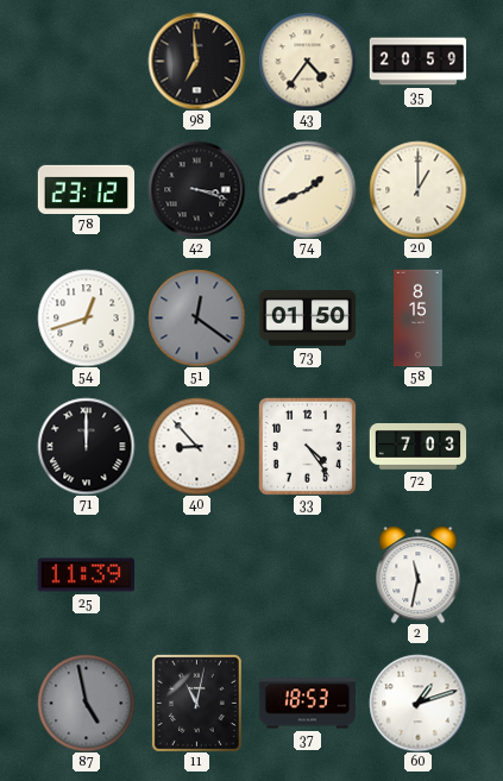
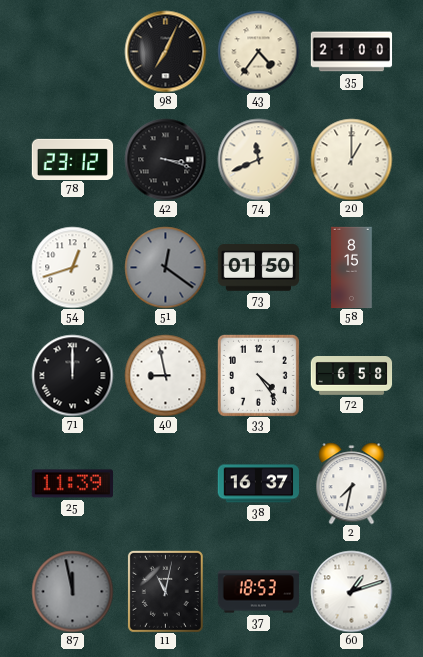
98: 6:59 -> 7:04 (165, 51)
35: 20:59 -> 21:00 (351, 52)
74: 1:41 -> 11:41 (258, 159)
40: 8:53 -> 8:58 (165, 375)
72: 7:03 -> 6:58 (351, 376)
38: none -> 16:37 (258, 484)
2: 11:32 -> 7:32 (352, 483)
87: 4:58 -> 11:58 (72, 591)
